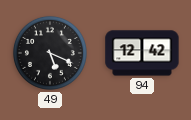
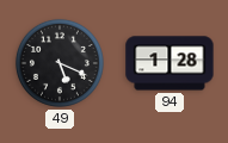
94: 12:42 -> 1:28 (170, 63)
